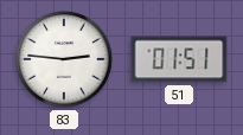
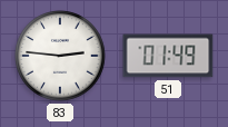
51: 01:51 -> 01:49 (168, 56)
